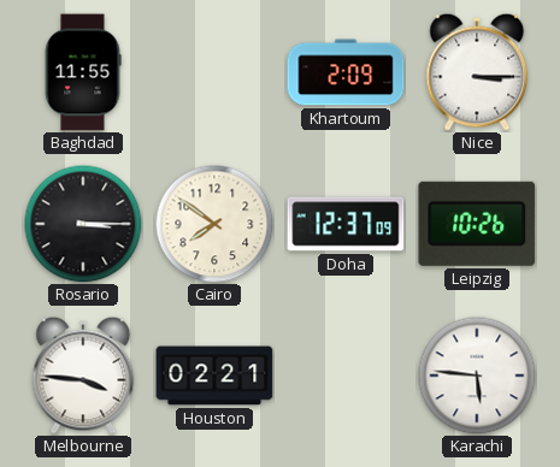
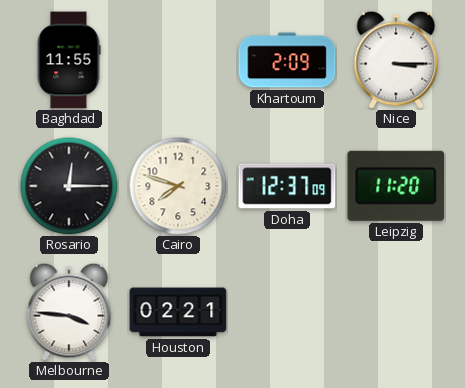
Rosario: 3:15 -> 12:15 (69, 186)
Cairo: 7:51 -> 7:48 (178, 186)
Leipzig: 10:26 -> 11:20 (396, 186)
Karachi: 5:46 -> none (477, 376)
